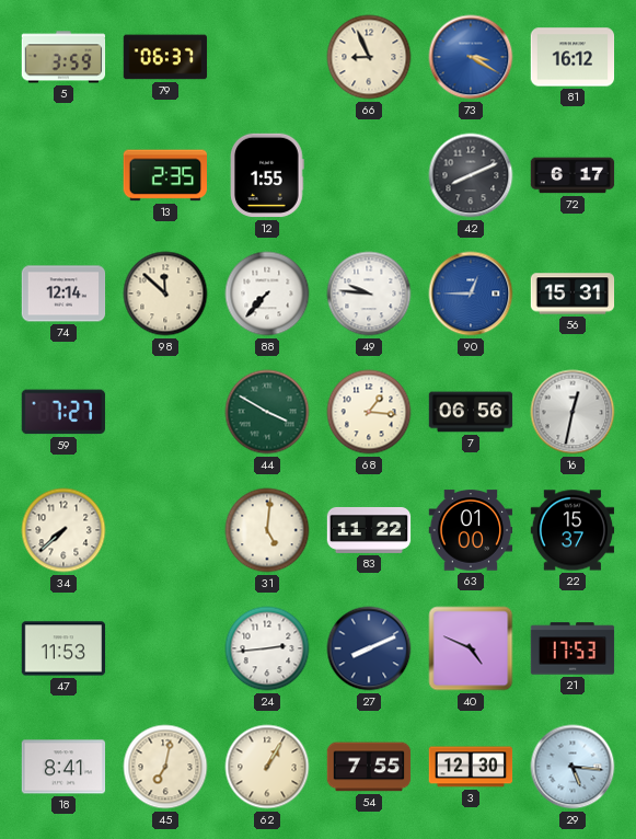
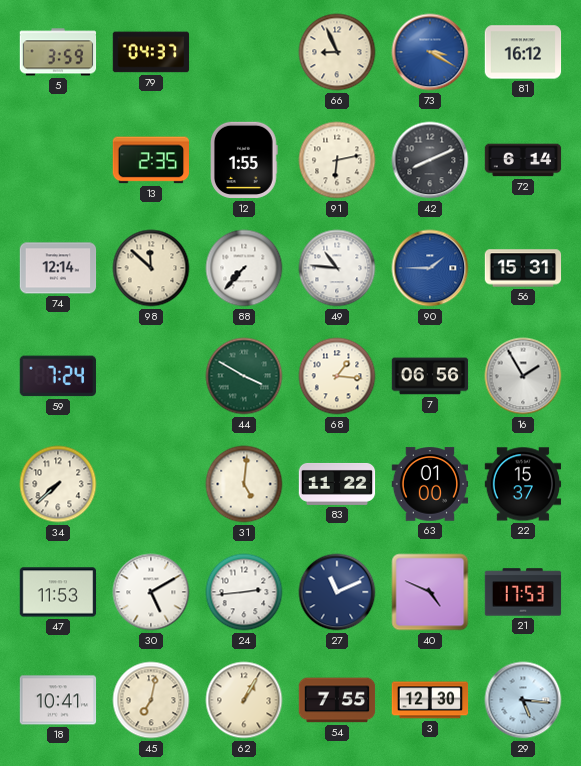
79: 06:37 -> 04:37 (151, 52)
91: none -> 6:13 (337, 160)
72: 6:17 -> 6:14 (523, 160)
49: 9:46 -> 10:46 (337, 268)
90: 12:45 -> 1:45 (430, 268)
59: 7:27 -> 7:24 (57, 376)
16: 12:32 -> 1:55 (523, 376)
30: none -> 5:10 (151, 592)
27: 8:11 -> 11:11 (337, 592)
18: 8:41 -> 10:41 (58, 700)
